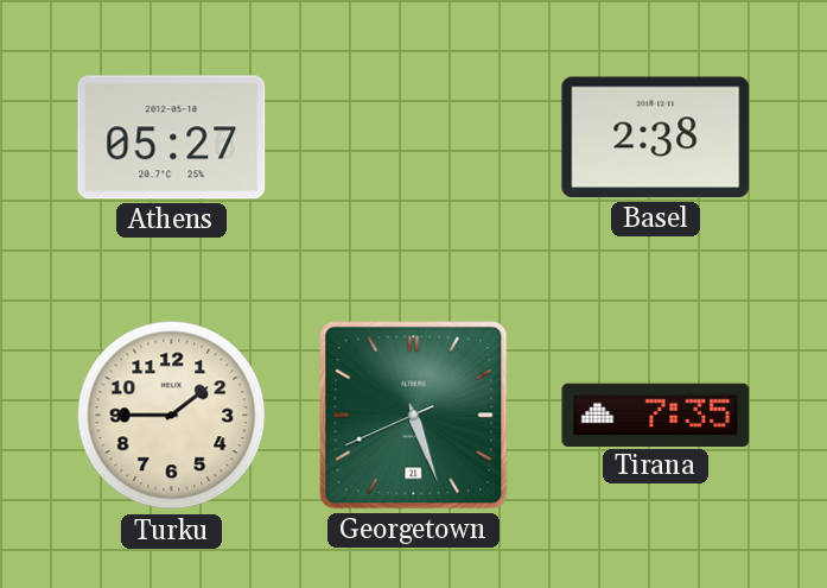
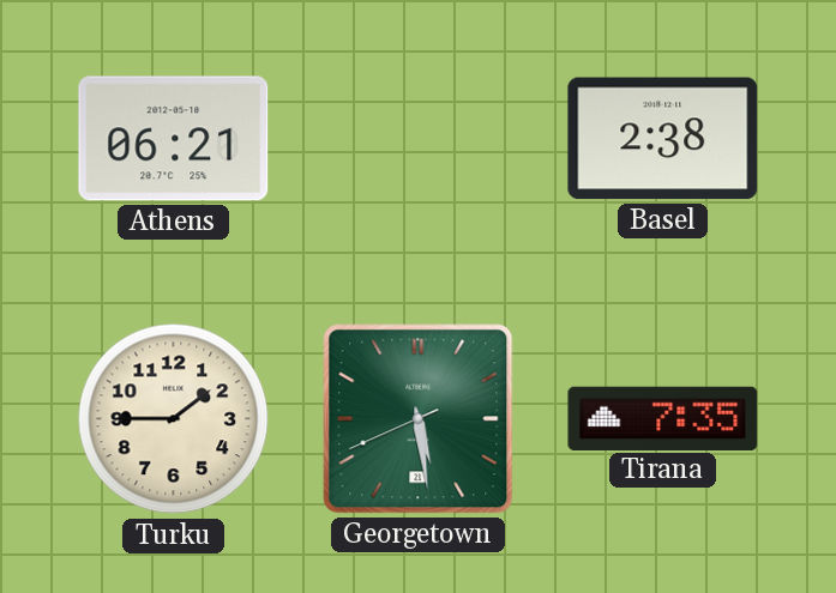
Athens: 05:27 -> 06:21 (174, 139)
Georgetown: 5:26 -> 5:28 (419, 419)
